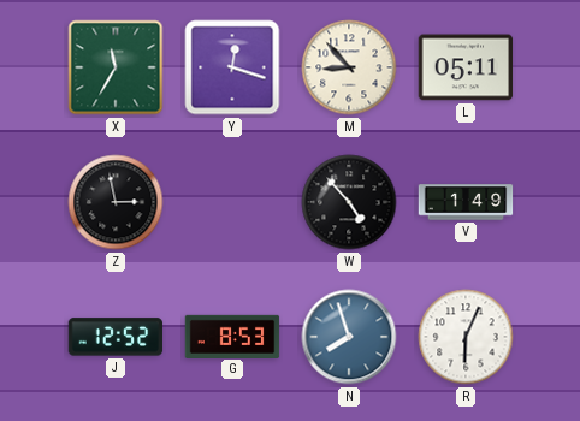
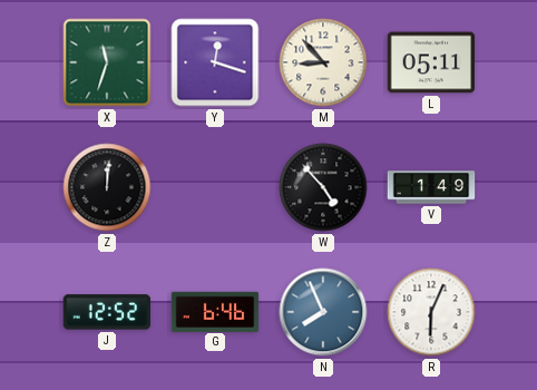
X: 11:35 -> 11:33 (107, 62)
Z: 2:58 -> 12:01 (107, 187)
G: 8:53 -> 6:46 (215, 311)
N: 7:57 -> 7:56 (323, 312)
